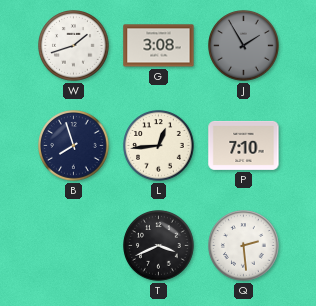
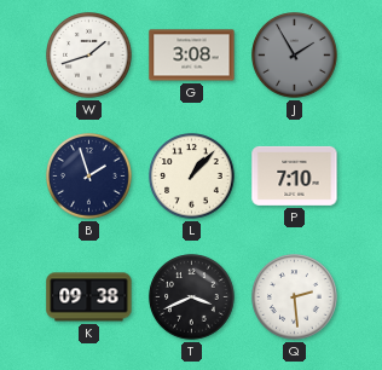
B: 7:57 -> 1:57 (89, 177)
L: 12:44 -> 1:07 (192, 177)
K: none -> 09:38 (89, 297)
